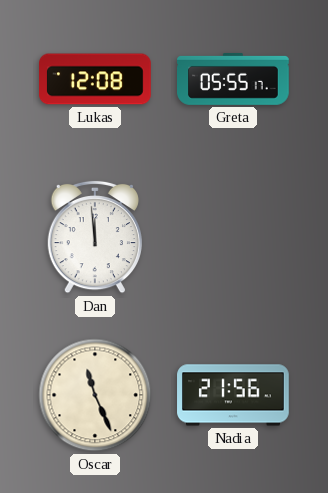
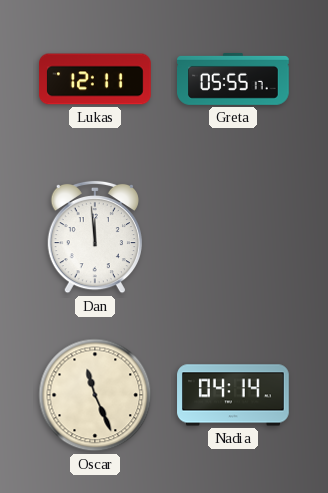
Lukas: 12:08 -> 12:11 (96, 79)
Nadia: 21:56 -> 04:14 (233, 395)
